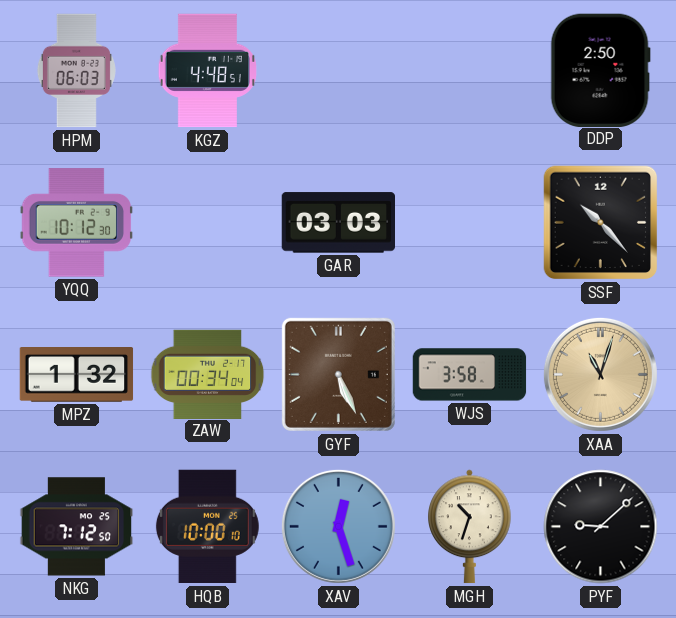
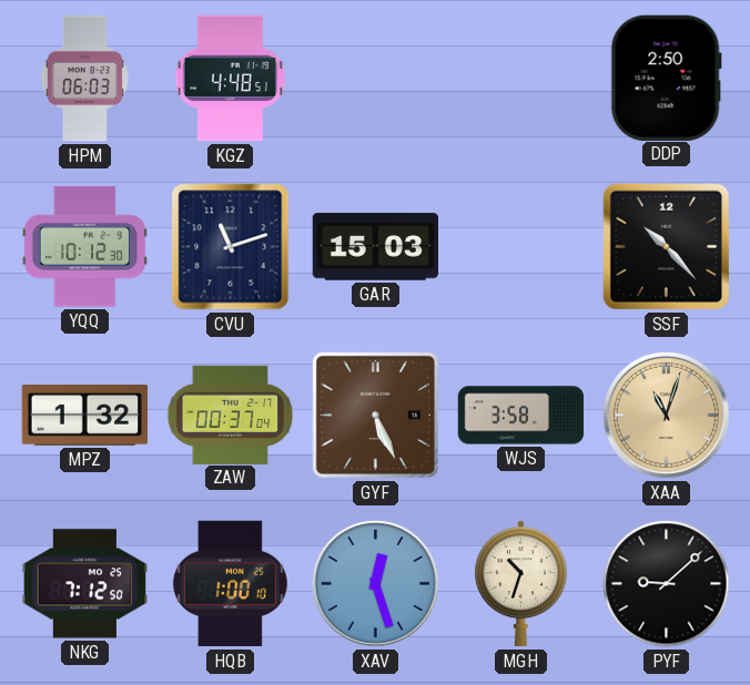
CVU: none -> 11:12 (231, 247)
GAR: 03:03 -> 15:03 (376, 247)
ZAW: 00:34 -> 00:37 (231, 415)
HQB: 10:00 -> 1:00 (230, 584)
